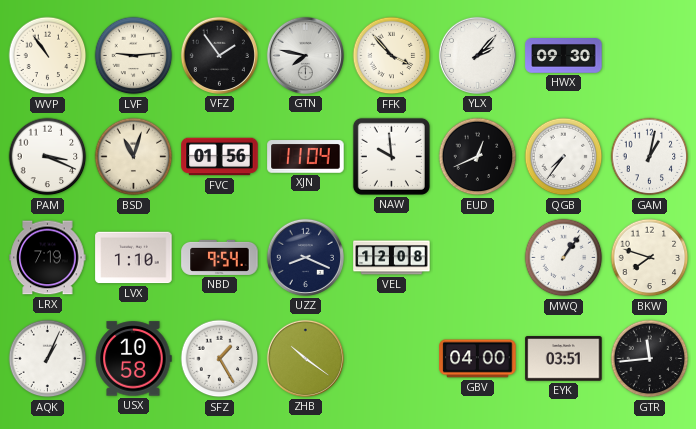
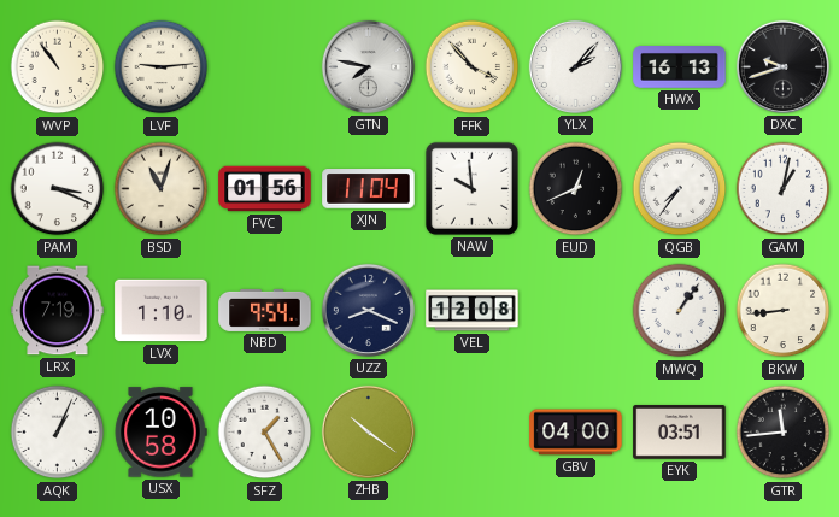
VFZ: 1:54 -> none (219, 55)
HWX: 09:30 -> 16:13 (680, 67)
DXC: none -> 9:42 (782, 66)
BKW: 7:48 -> 8:44 (784, 311)
